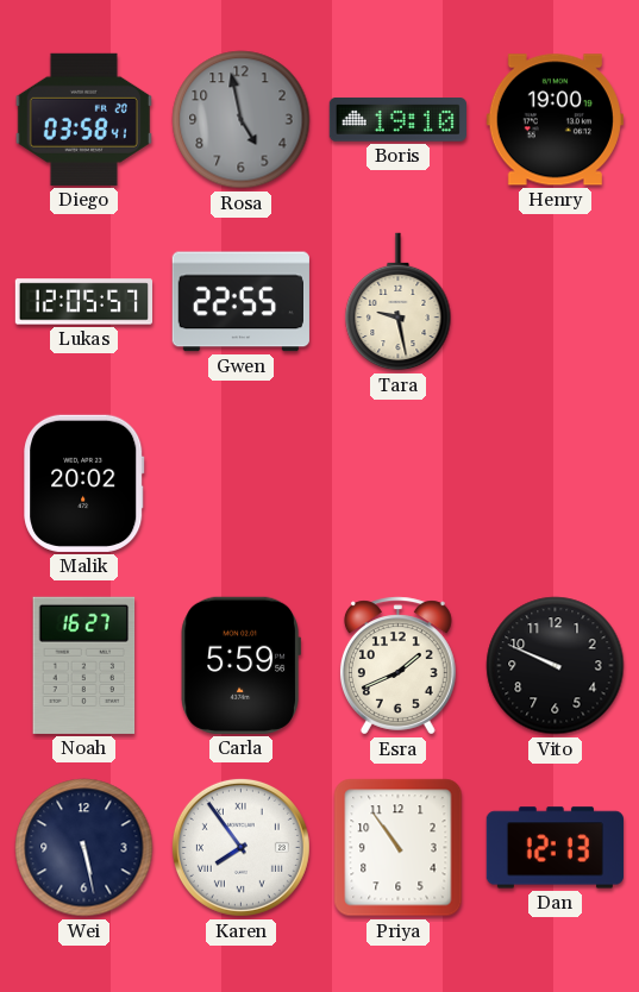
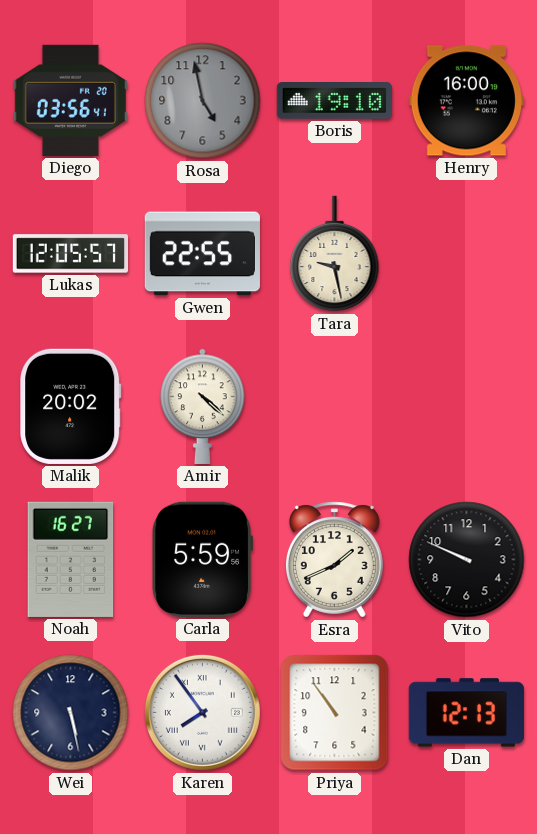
Diego: 03:58 -> 03:56 (70, 100)
Henry: 19:00 -> 16:00 (466, 101)
Amir: none -> 4:22 (203, 406)
